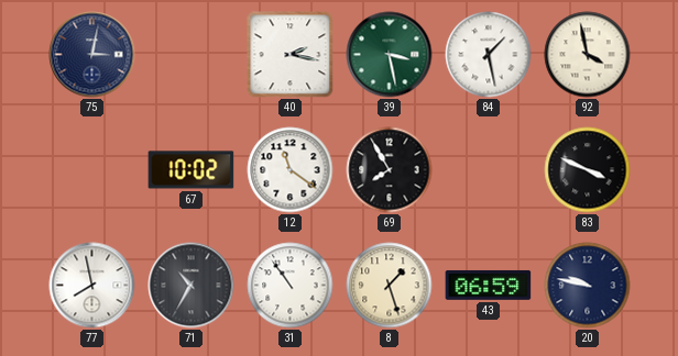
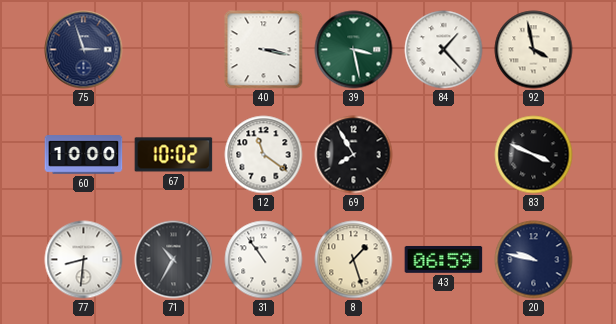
75: 3:02 -> 2:57 (84, 50)
40: 2:17 -> 3:17 (264, 50)
84: 1:28 -> 1:23 (444, 50)
60: none -> 10:00 (84, 155)
77: 7:58 -> 8:31 (84, 260)
